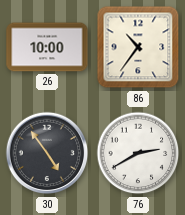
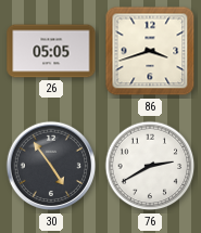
26: 10:00 -> 05:05 (51, 51)
86: 10:36 -> 3:42 (150, 51)
